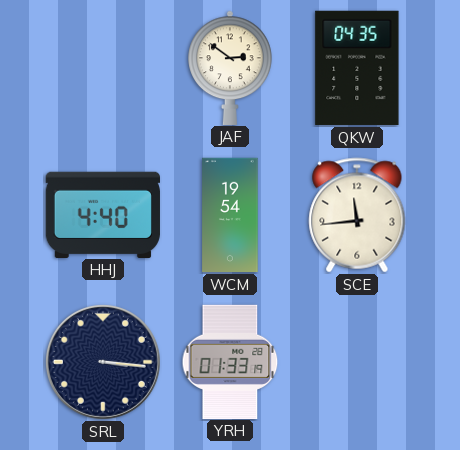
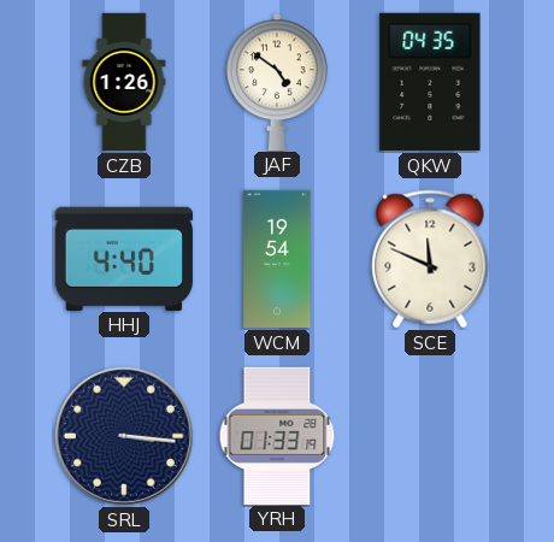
CZB: none -> 1:26 (124, 82)
JAF: 2:51 -> 4:51 (277, 81)
SCE: 11:44 -> 11:49 (430, 259)
